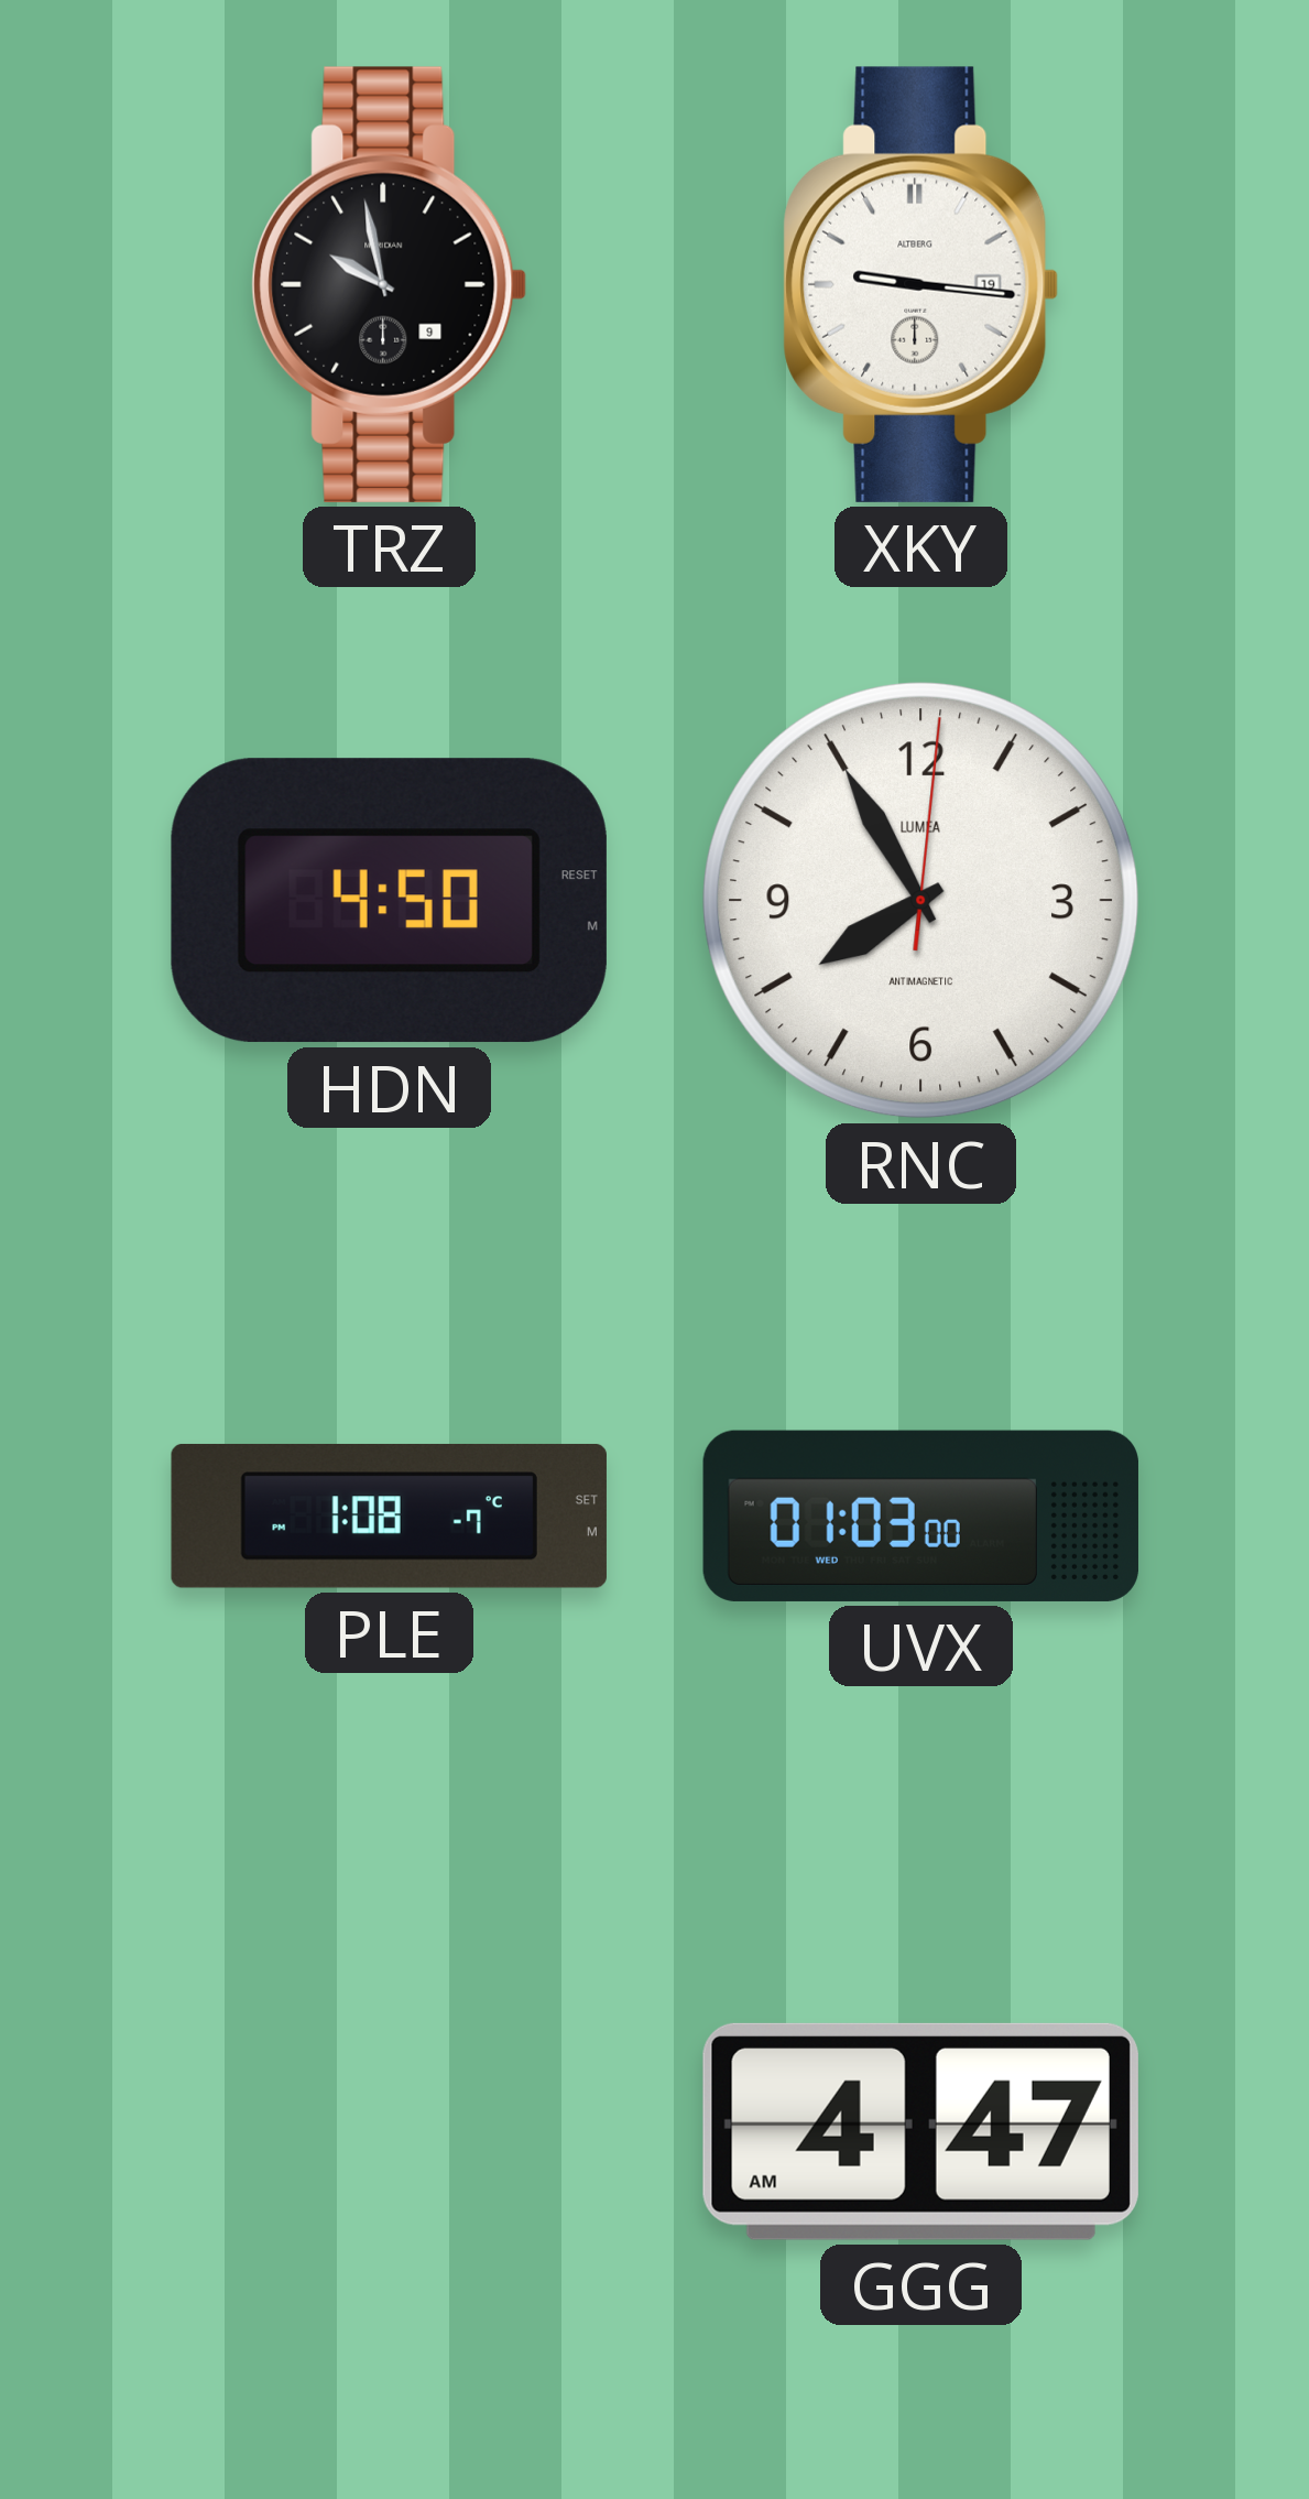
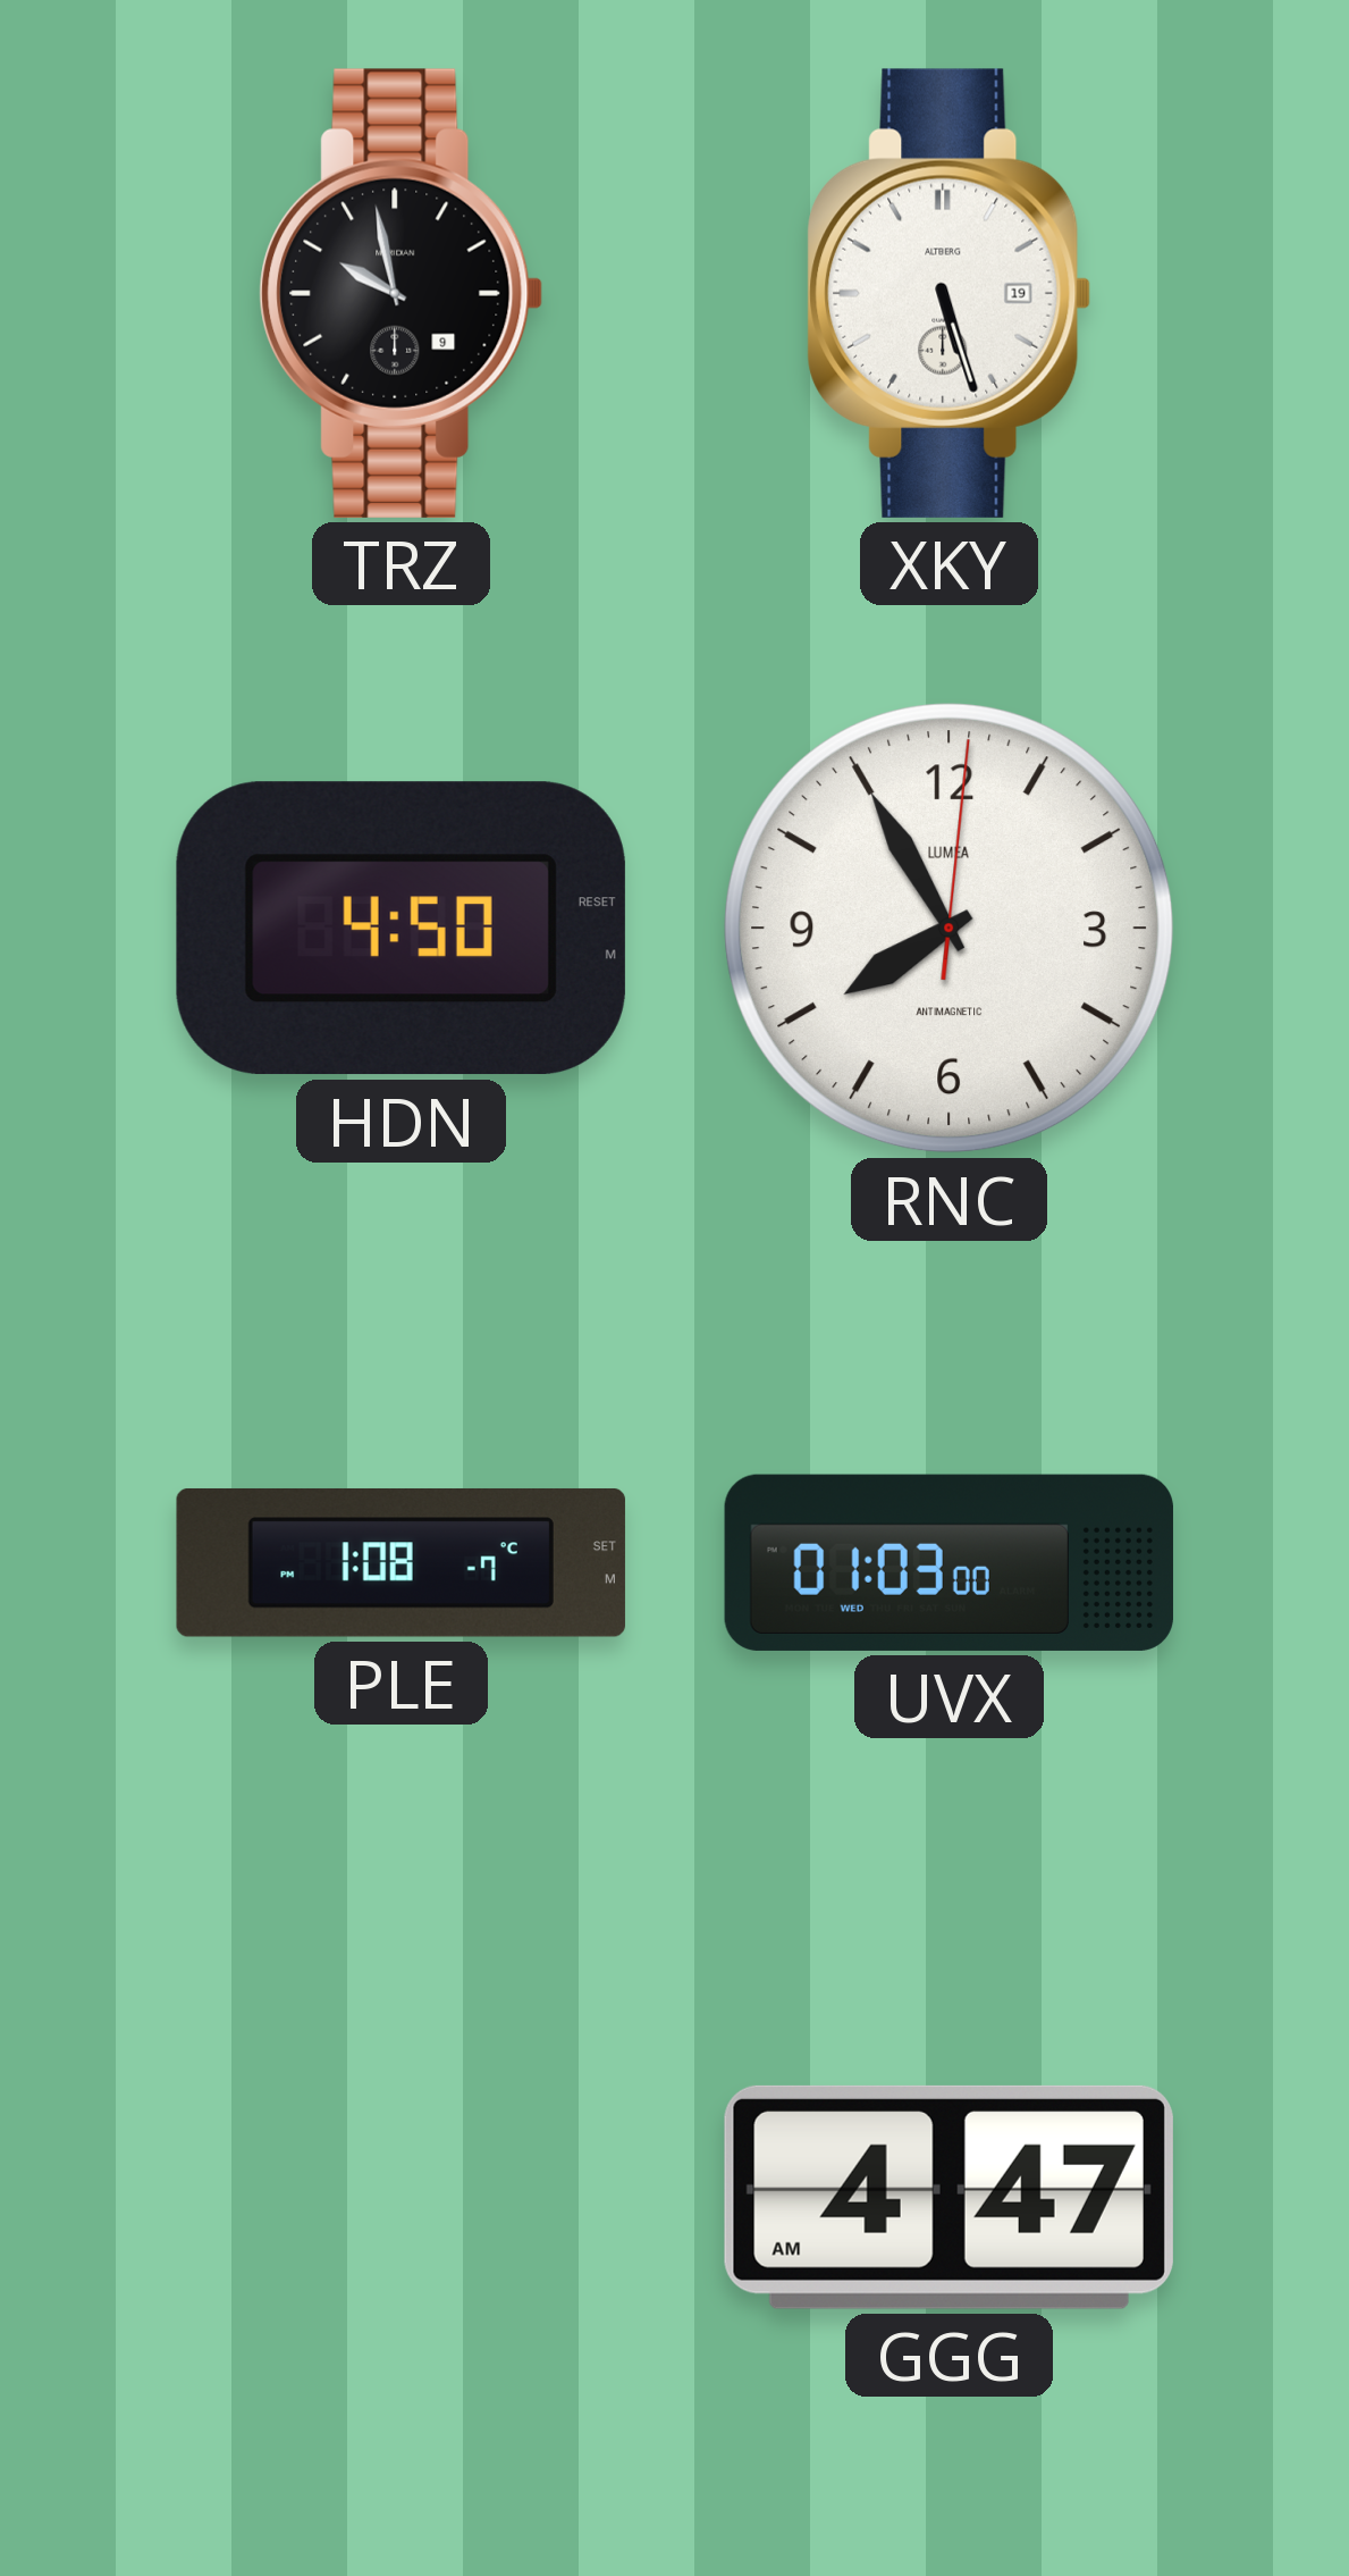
XKY: 9:16 -> 5:27 (950, 293)
